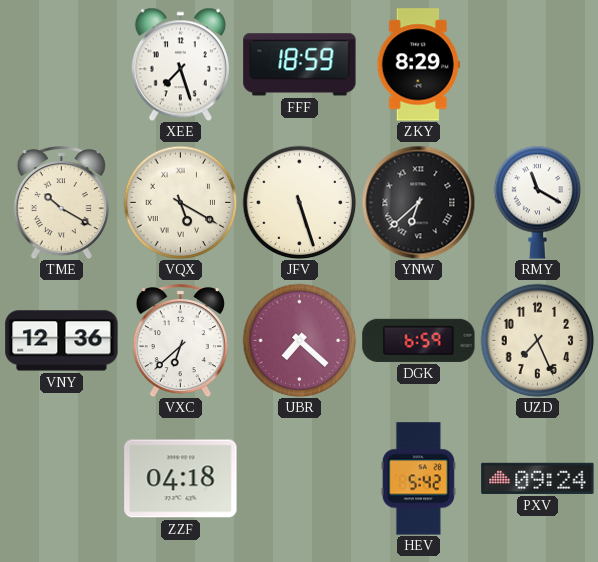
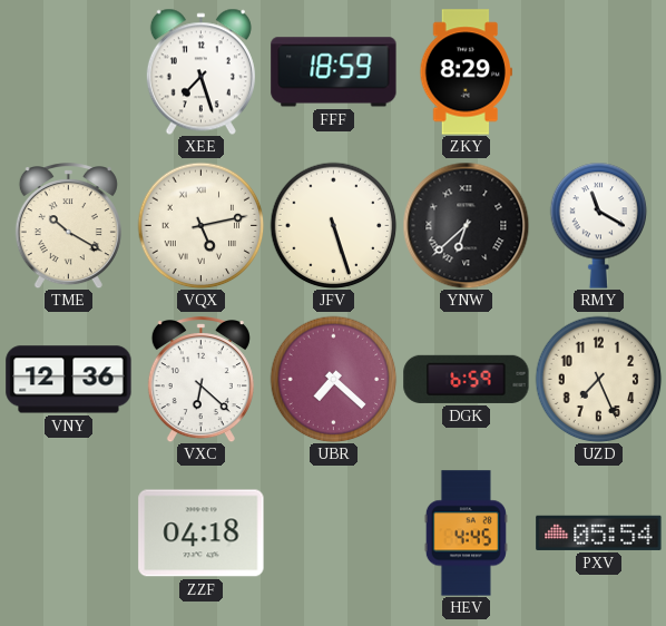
VQX: 5:20 -> 5:13 (200, 225)
VXC: 6:38 -> 6:22 (200, 380)
HEV: 5:42 -> 4:45 (466, 534)
PXV: 09:24 -> 05:54 (599, 532)
